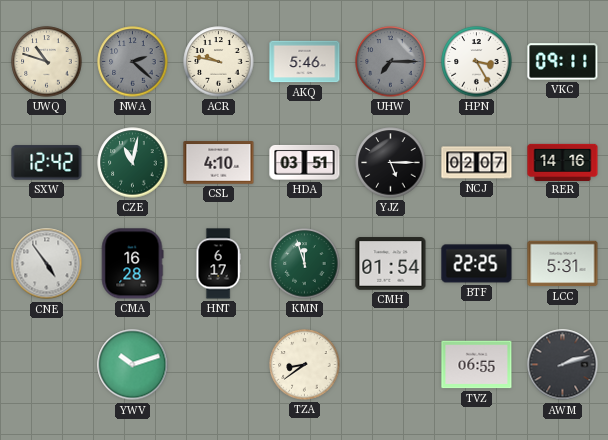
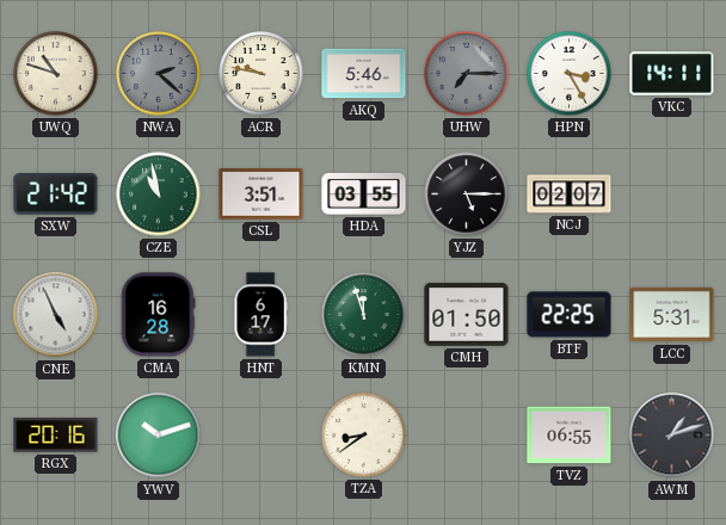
VKC: 09:11 -> 14:11 (672, 74)
SXW: 12:42 -> 21:42 (56, 194)
CZE: 11:02 -> 10:58 (159, 194)
CSL: 4:10 -> 3:51 (262, 194)
HDA: 03:51 -> 03:55 (364, 193)
RER: 14:16 -> none (563, 162)
CNE: 4:54 -> 4:56 (56, 315)
CMH: 01:54 -> 01:50 (467, 315)
RGX: none -> 20:16 (56, 436)
AWM: 2:12 -> 1:12 (672, 436)
